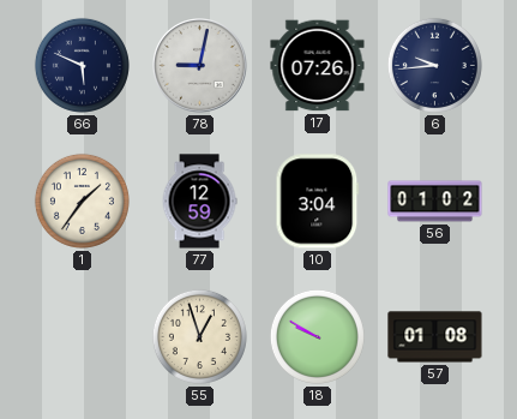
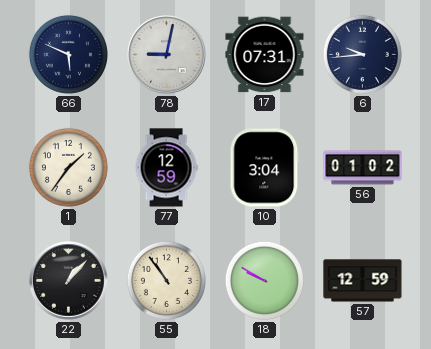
17: 07:26 -> 07:31 (265, 55)
22: none -> 1:07 (69, 281)
55: 12:57 -> 10:54 (166, 280)
57: 01:08 -> 12:59 (363, 281)
